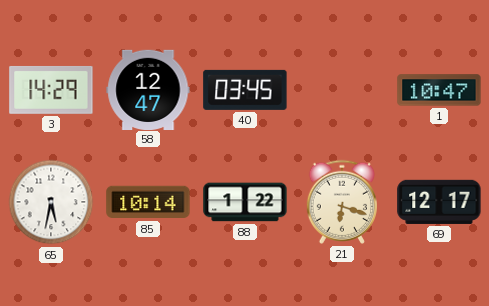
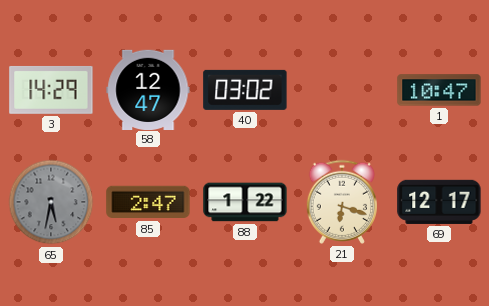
40: 03:45 -> 03:02 (245, 90)
65 dial: white -> grey (51, 202)
85: 10:14 -> 2:47 (148, 202)
